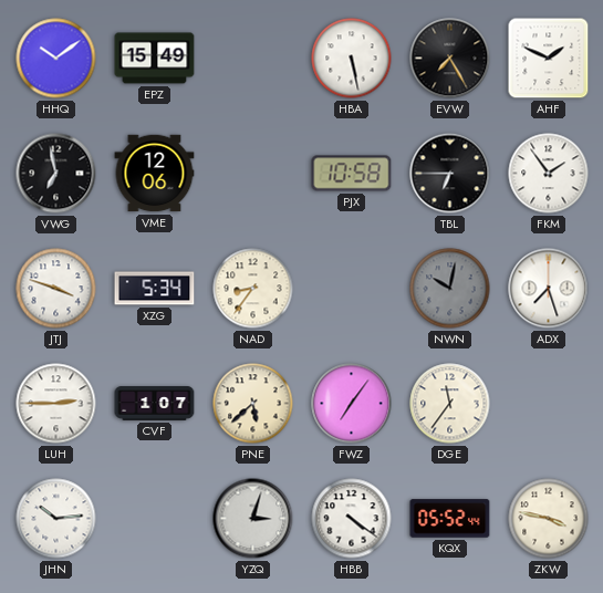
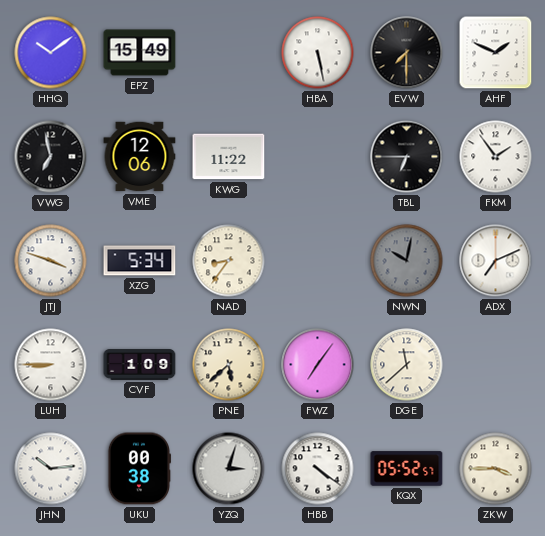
EVW: 7:25 -> 7:30 (407, 53)
KWG: none -> 11:22 (229, 157)
PJX: 10:58 -> none (352, 174)
ADX: 7:27 -> 7:11 (496, 261)
LUH: 2:45 -> 8:45 (51, 365)
CVF: 1:07 -> 1:09 (140, 365)
DGE: 11:36 -> 11:38 (407, 365)
UKU: none -> 00:38 (138, 469)
KQX: 05:52:44 -> 05:52:57 (407, 469)
ZKW: 3:47 -> 3:45 (496, 469)
